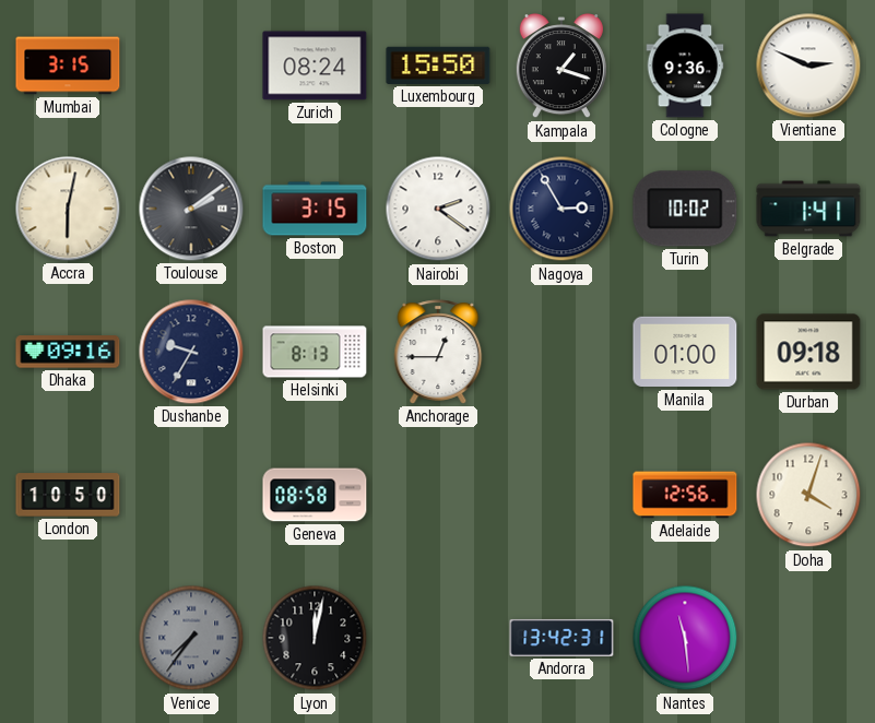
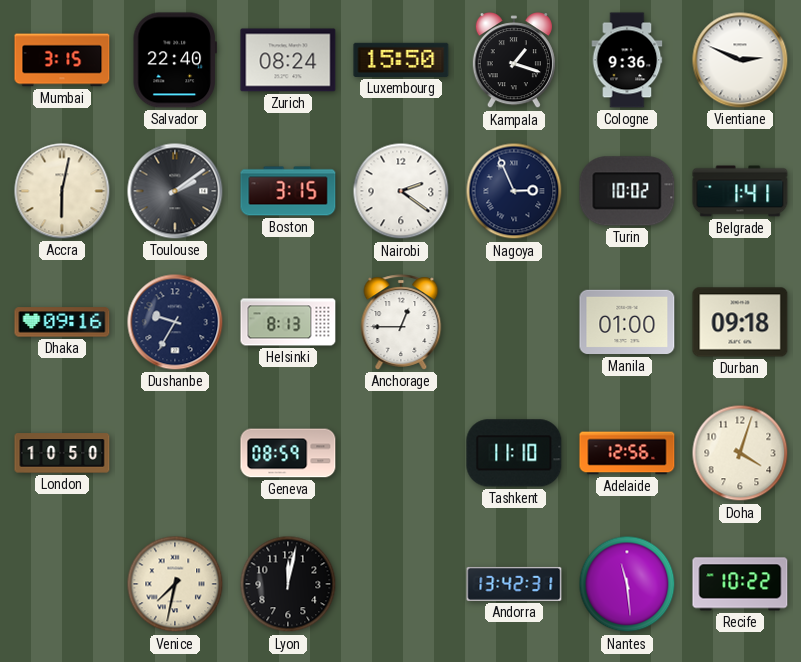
Salvador: none -> 22:40 (175, 60)
Nagoya: 2:55 -> 2:56 (514, 191)
Geneva: 08:58 -> 08:59 (288, 453)
Tashkent: none -> 11:10 (514, 453)
Venice: 7:36 -> 7:32 (175, 584)
Venice dial: grey -> cream (175, 584)
Recife: none -> 10:22 (740, 584)
